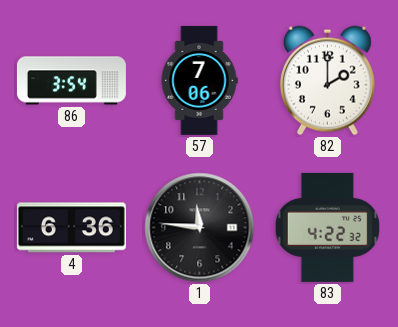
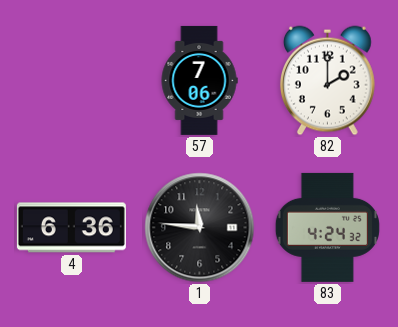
86: 3:54 -> none (71, 81)
83: 4:22 -> 4:24 (327, 227)
